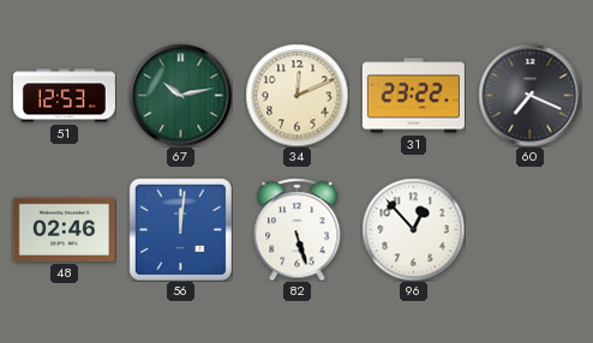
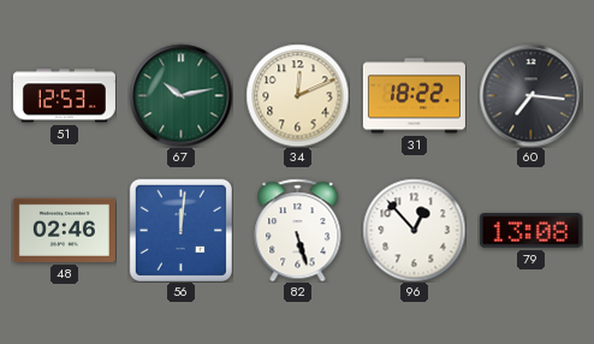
31: 23:22 -> 18:22 (414, 96)
60: 7:19 -> 7:16 (530, 95)
79: none -> 13:08 (530, 231)
